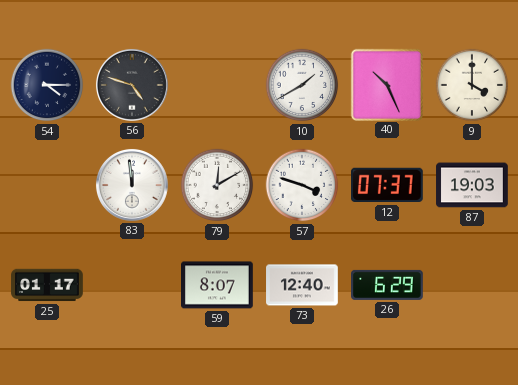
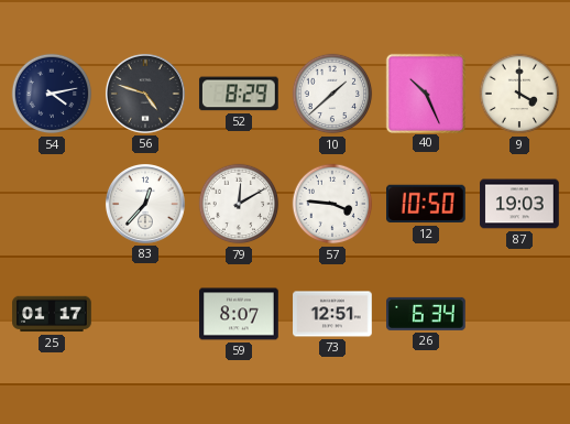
54: 4:15 -> 4:13 (52, 94)
52: none -> 8:29 (239, 94)
10: 1:40 -> 1:38 (332, 94)
83: 11:59 -> 12:37 (145, 204)
57: 3:48 -> 3:46 (332, 204)
12: 07:37 -> 10:50 (427, 204)
73: 12:40 -> 12:51 (332, 314)
26: 6:29 -> 6:34 (426, 314)
